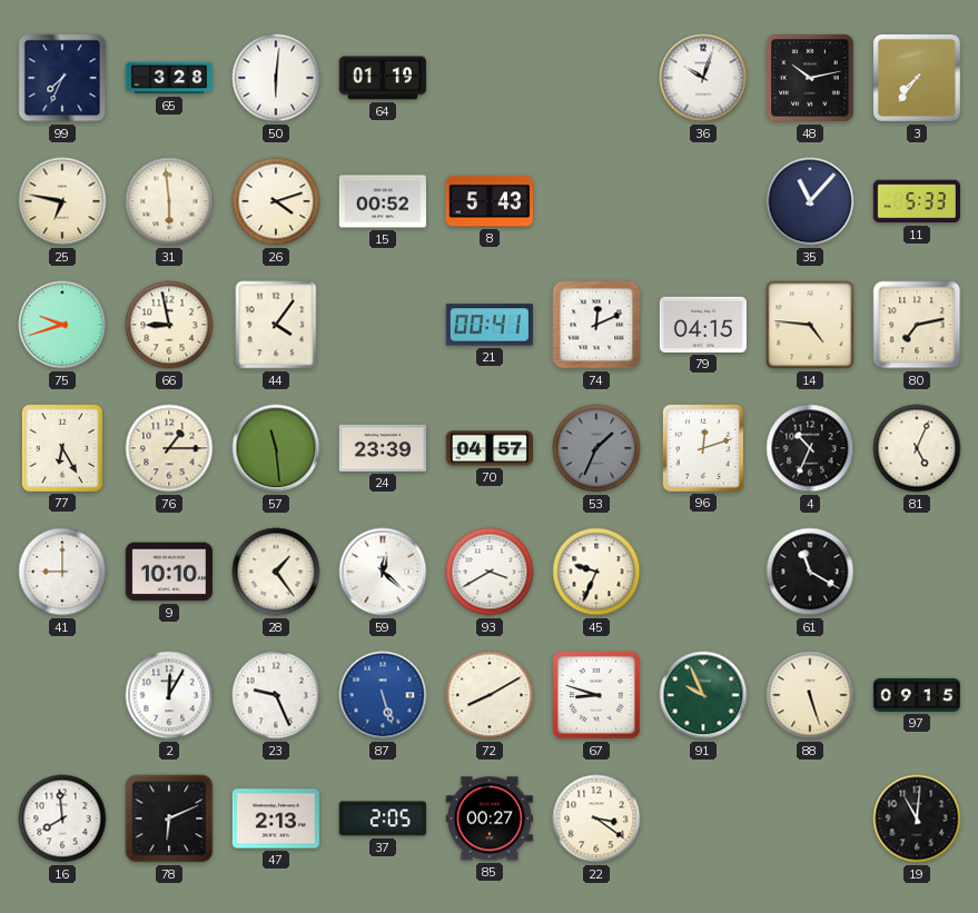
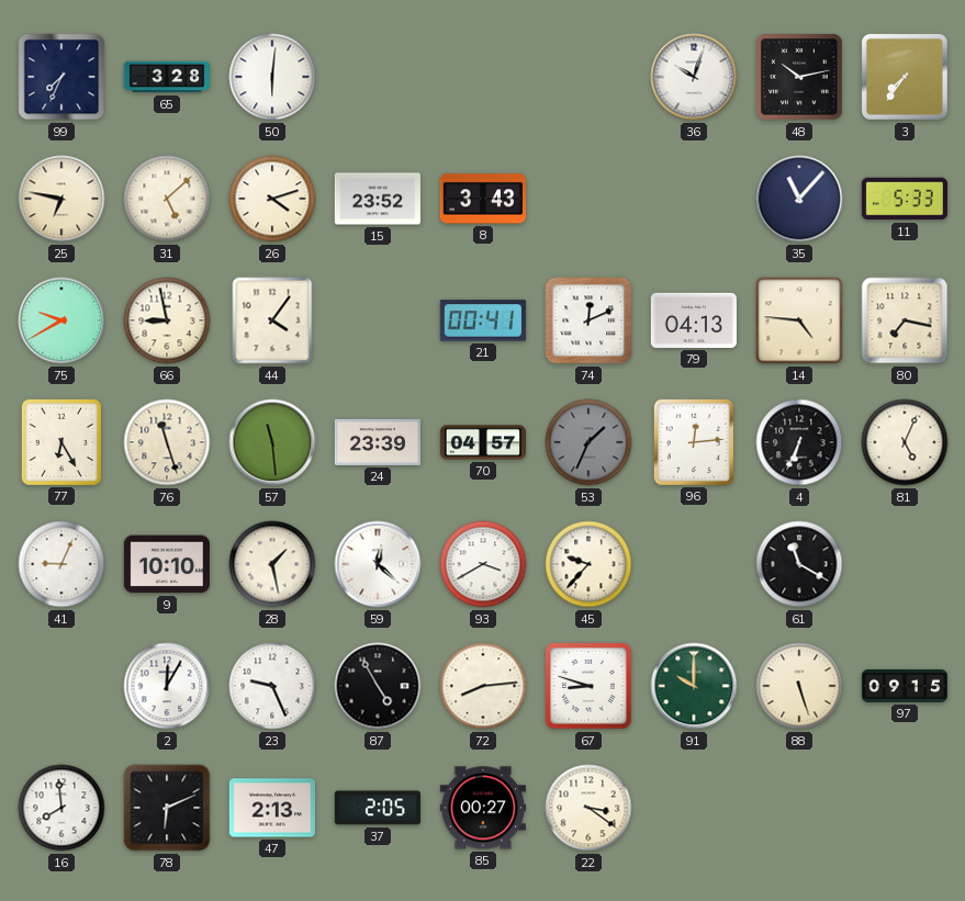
64: 01:19 -> none (383, 78)
31: 5:59 -> 5:08 (167, 199)
15: 00:52 -> 23:52 (377, 199)
8: 5:43 -> 3:43 (483, 199)
75: 9:42 -> 9:40 (61, 320)
79: 04:15 -> 04:13 (694, 320)
80: 7:13 -> 7:17 (905, 320)
76: 1:15 -> 11:27 (167, 442)
96: 12:12 -> 12:14 (694, 442)
4: 10:34 -> 6:34 (799, 442)
41: 9:00 -> 9:04 (61, 564)
28: 1:24 -> 1:28 (272, 564)
45: 9:34 -> 9:37 (588, 564)
87: 5:27 -> 4:55 (378, 686)
87 dial: blue -> black (378, 686)
72: 8:10 -> 8:14 (483, 686)
91: 9:56 -> 10:00 (694, 686)
19: 11:01 -> none (917, 818)
